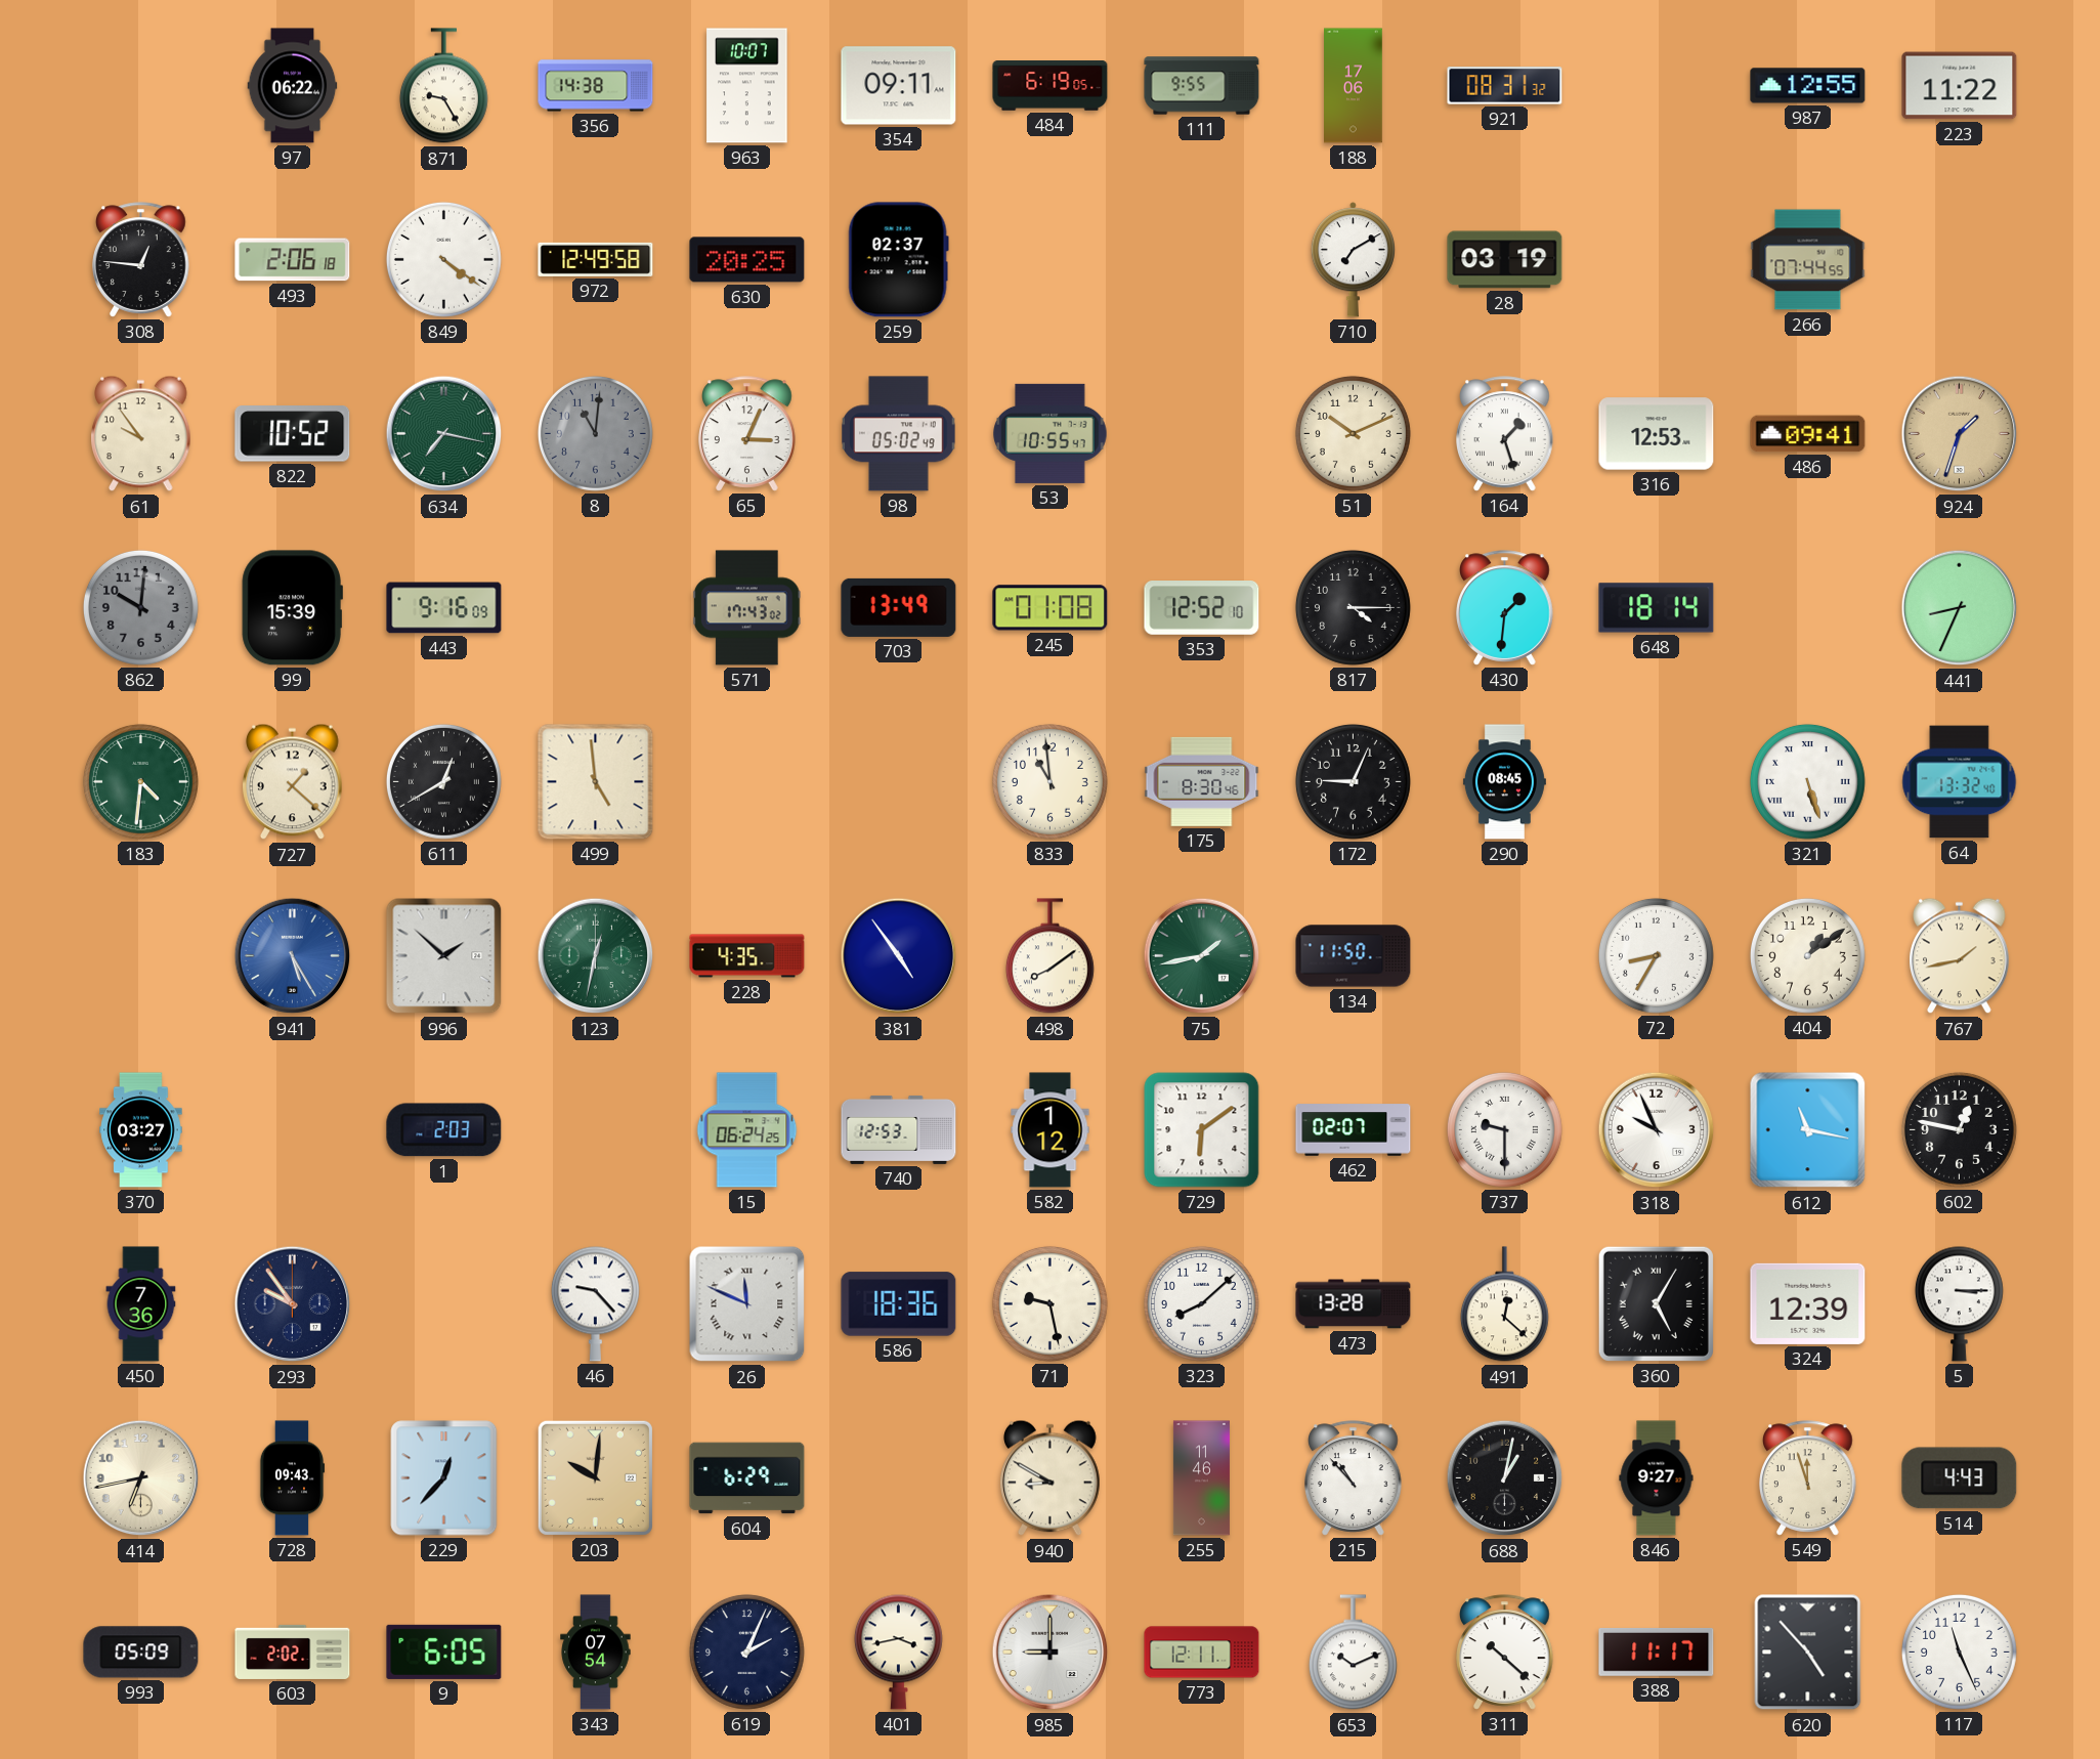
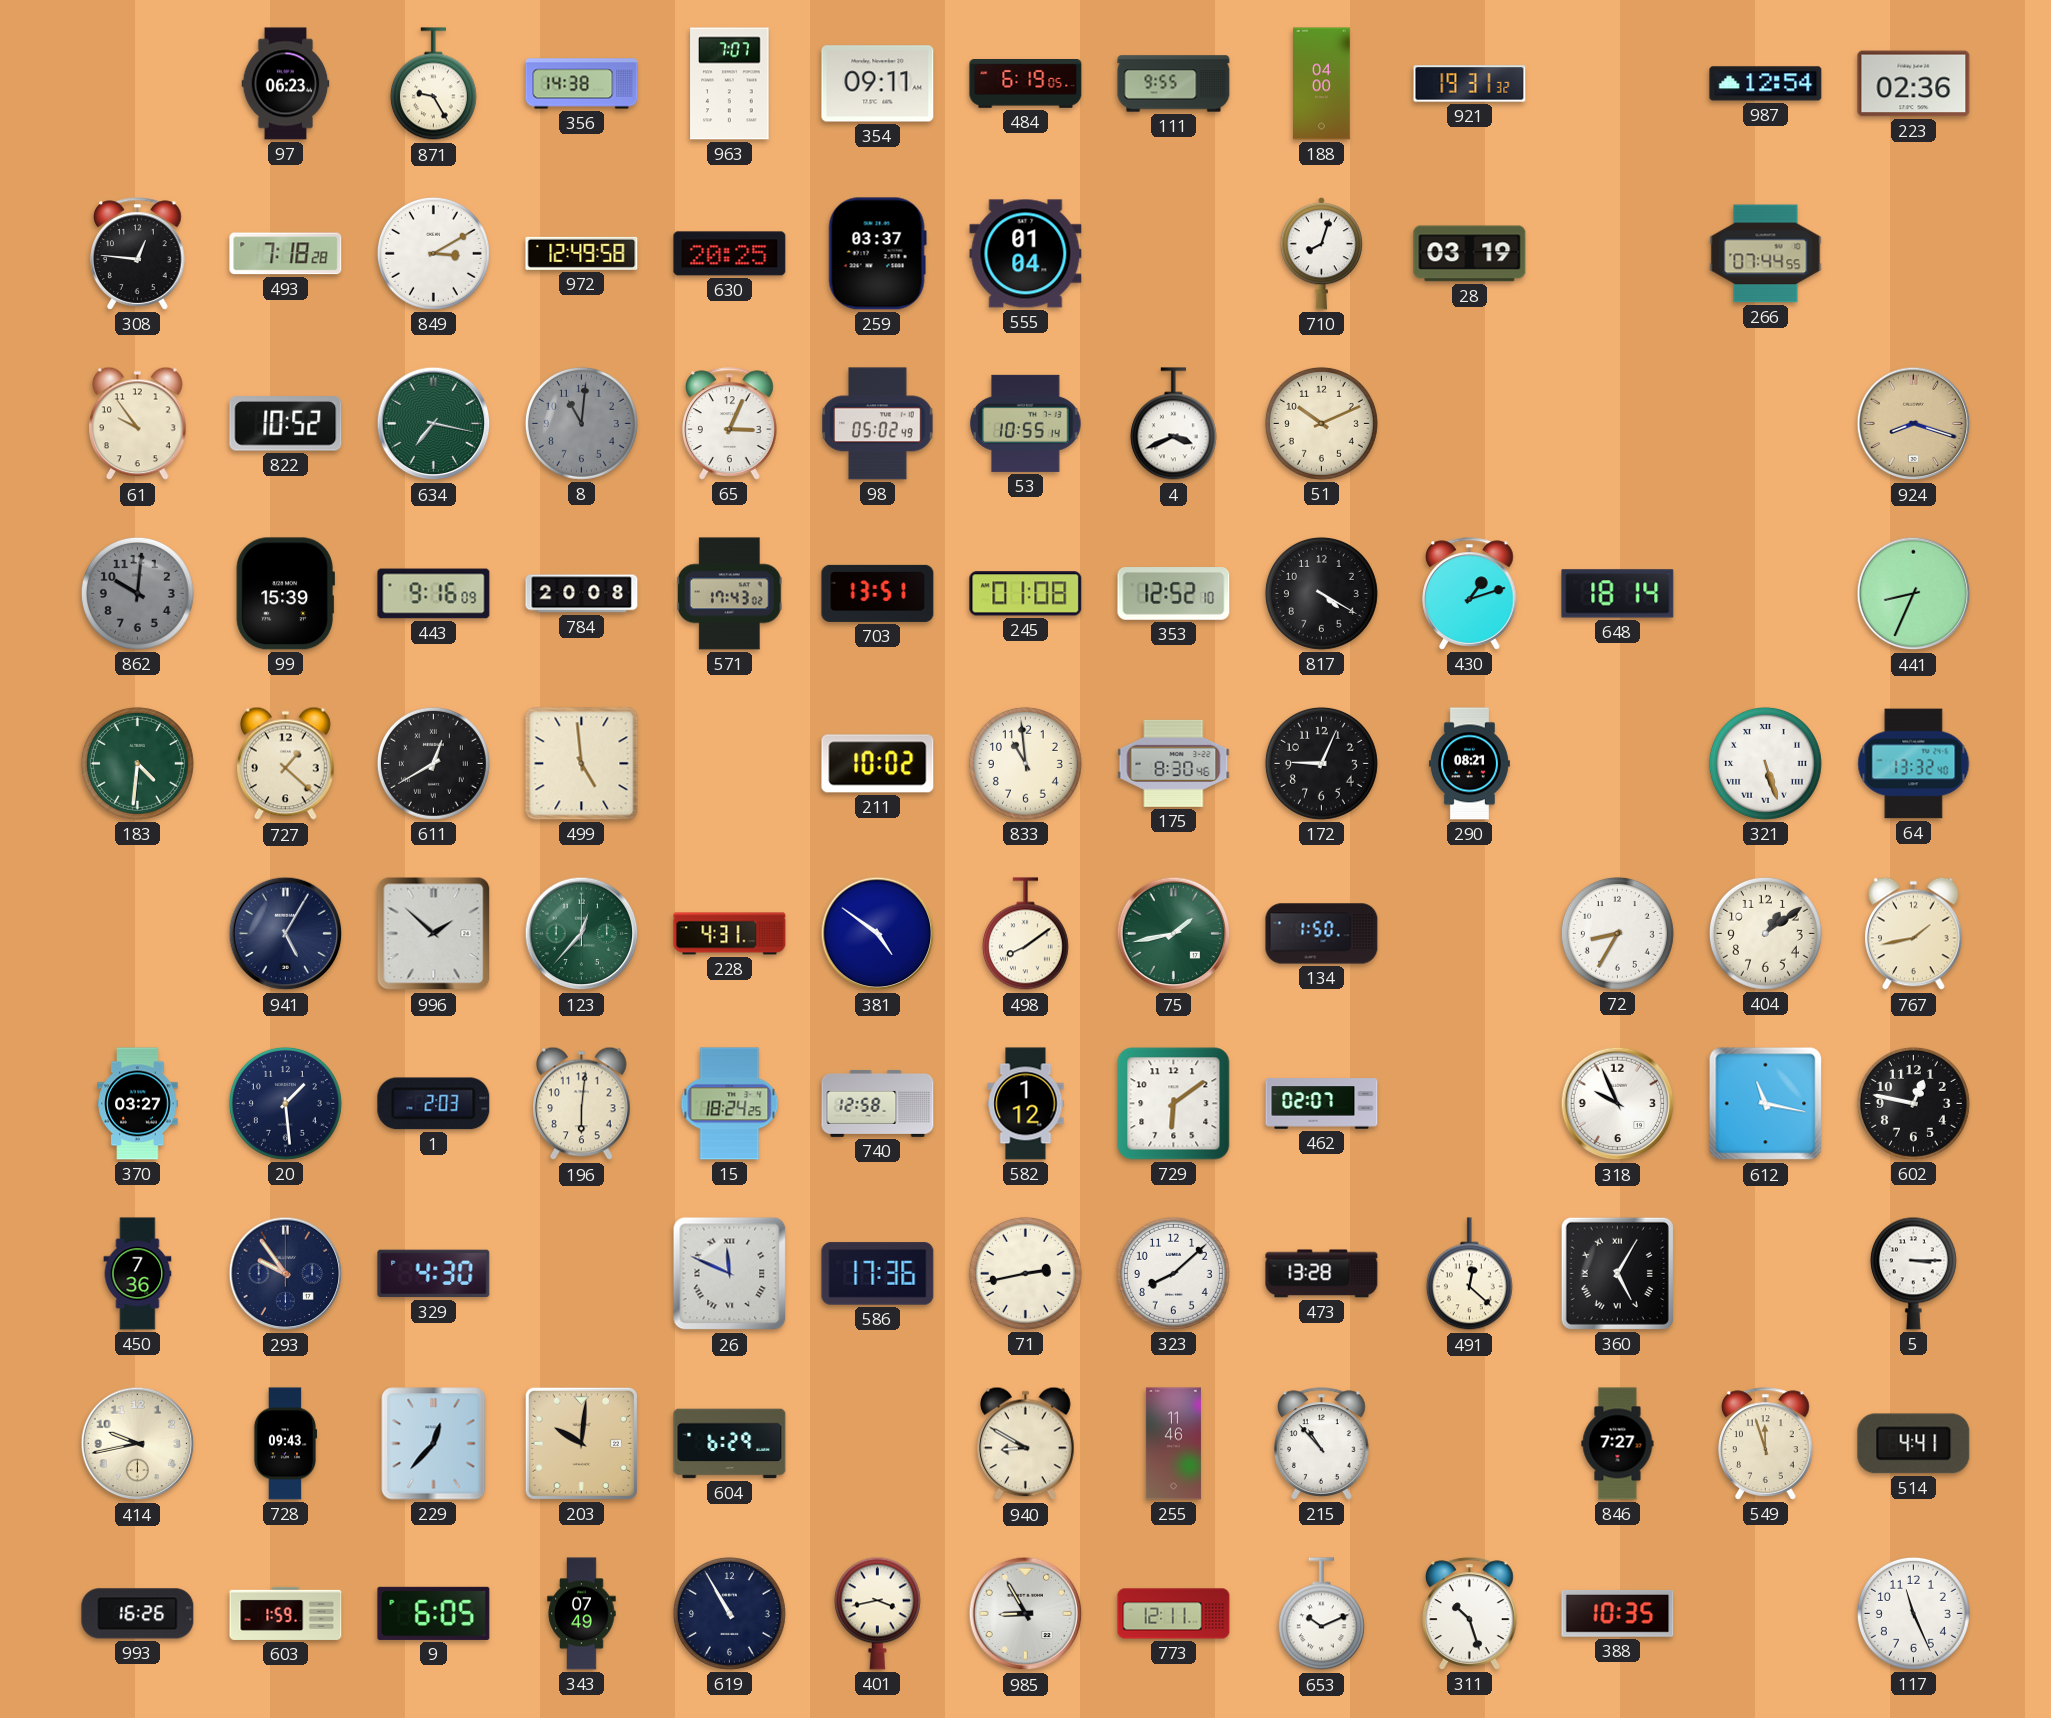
97: 06:22 -> 06:23 (286, 84)
963: 10:07 -> 7:07 (730, 84)
188: 17:06 -> 04:00 (1322, 84)
921: 08:31 -> 19:31 (1470, 84)
987: 12:55 -> 12:54 (1766, 84)
223: 11:22 -> 02:36 (1914, 84)
493: 2:06 -> 7:18 (286, 254)
849: 4:21 -> 3:10 (433, 253)
259: 02:37 -> 03:37 (877, 254)
555: none -> 01:04 (1026, 254)
710: 7:10 -> 8:03 (1321, 254)
53: 10:55:47 -> 10:55:14 (1026, 423)
4: none -> 3:41 (1173, 424)
164: 1:27 -> none (1505, 434)
316: 12:53 -> none (1657, 434)
486: 09:41 -> none (1808, 434)
924: 1:33 -> 8:18 (1914, 424)
784: none -> 20:08 (582, 594)
703: 13:49 -> 13:51 (878, 593)
817: 4:15 -> 4:20 (1321, 593)
430: 1:31 -> 1:12 (1470, 594)
211: none -> 10:02 (878, 764)
290: 08:45 -> 08:21 (1469, 764)
941: 5:25 -> 5:05 (286, 934)
941 dial: blue -> navy (286, 934)
123: 12:32 -> 12:37 (582, 934)
228: 4:35 -> 4:31 (730, 934)
381: 4:54 -> 4:51 (878, 934)
134: 11:50 -> 1:50 (1322, 934)
20: none -> 1:29 (285, 1103)
196: none -> 6:01 (582, 1104)
15: 06:24 -> 18:24 (730, 1104)
740: 12:53 -> 12:58 (878, 1103)
737: 9:30 -> none (1504, 1129)
329: none -> 4:30 (434, 1274)
46: 9:23 -> none (595, 1303)
586: 18:36 -> 17:36 (878, 1274)
71: 9:28 -> 2:43 (1025, 1273)
324: 12:39 -> none (1808, 1303)
414: 6:43 -> 9:43 (138, 1444)
688: 1:02 -> none (1505, 1478)
846: 9:27 -> 7:27 (1618, 1444)
514: 4:43 -> 4:41 (1914, 1444)
993: 05:09 -> 16:26 (138, 1614)
603: 2:02 -> 1:59 (286, 1613)
343: 07:54 -> 07:49 (582, 1614)
619: 2:04 -> 10:55 (729, 1613)
985: 9:00 -> 8:55 (1026, 1614)
311: 10:22 -> 10:27 (1470, 1614)
388: 11:17 -> 10:35 (1618, 1613)
620: 4:53 -> none (1808, 1653)
